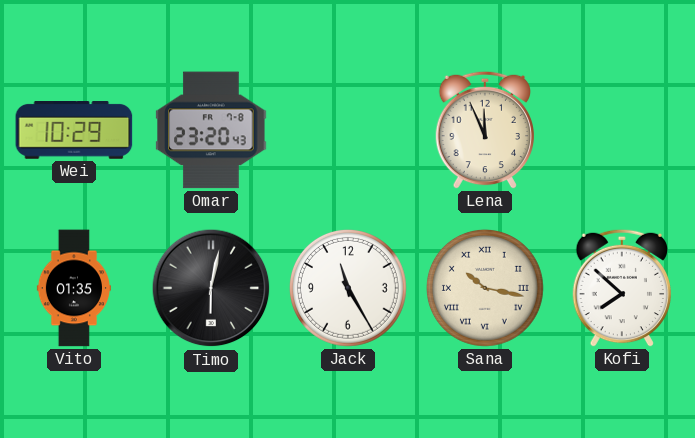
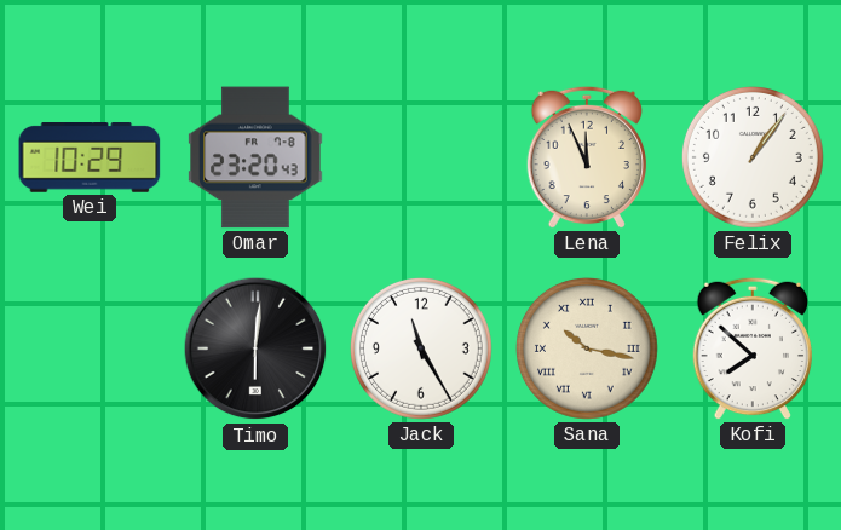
Felix: none -> 1:06 (753, 157)
Vito: 01:35 -> none (74, 288)
Timo: 6:02 -> 6:01 (255, 348)
